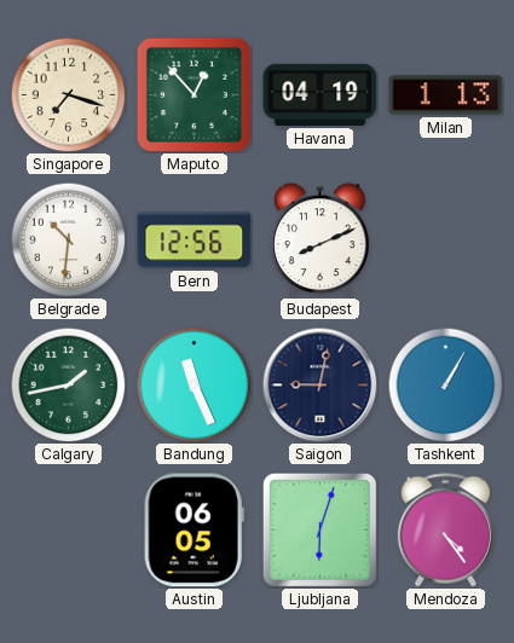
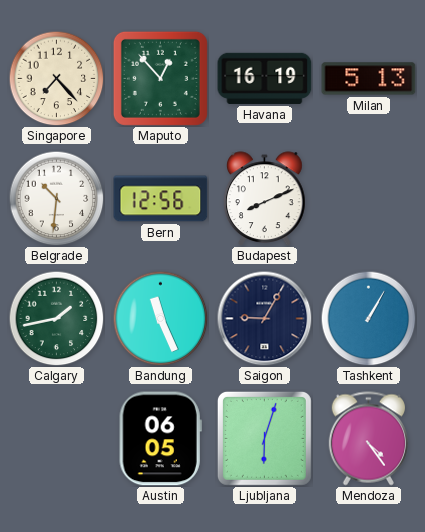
Singapore: 7:18 -> 7:23 (56, 78)
Havana: 04:19 -> 16:19 (265, 78)
Milan: 1:13 -> 5:13 (369, 79)
Saigon: 9:02 -> 9:05 (264, 318)
